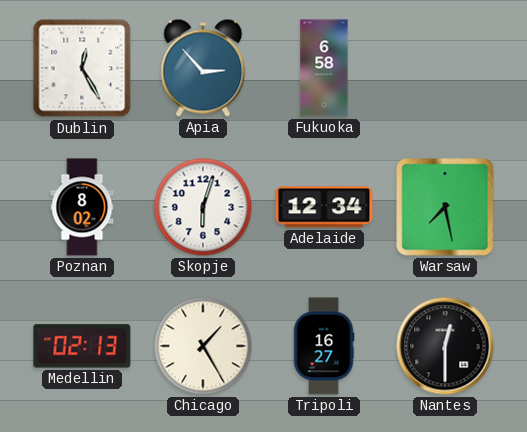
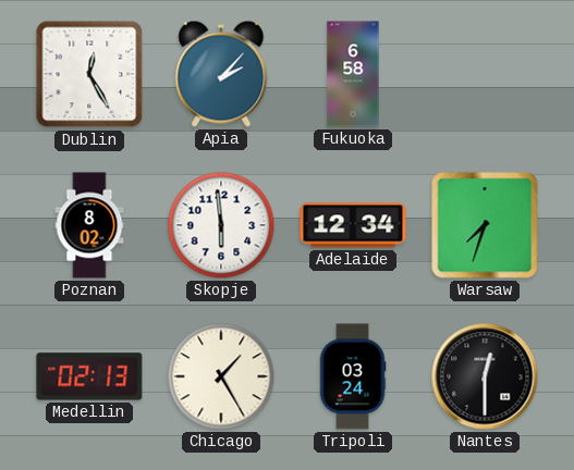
Apia: 2:53 -> 2:07 (221, 74)
Skopje: 6:03 -> 5:59 (221, 225)
Warsaw: 7:28 -> 7:33 (485, 225)
Tripoli: 16:27 -> 03:24 (353, 376)
